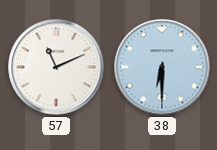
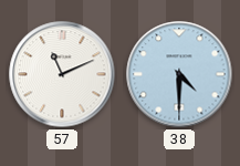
38: 6:30 -> 4:30 (179, 74)
